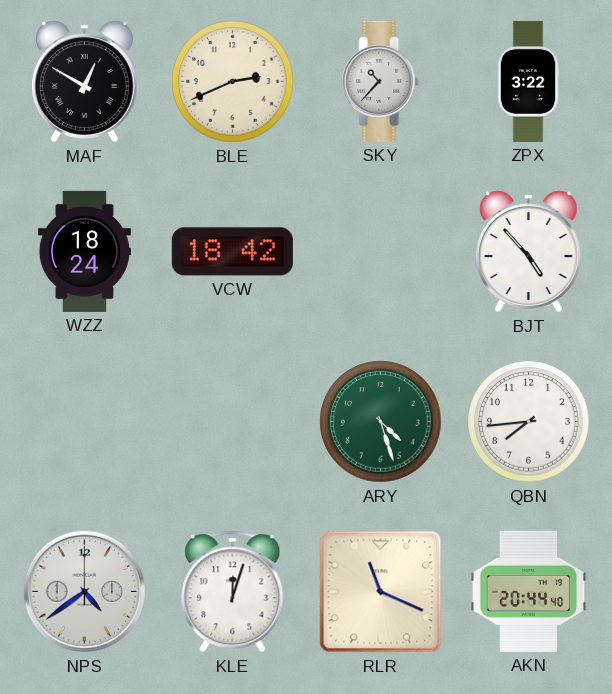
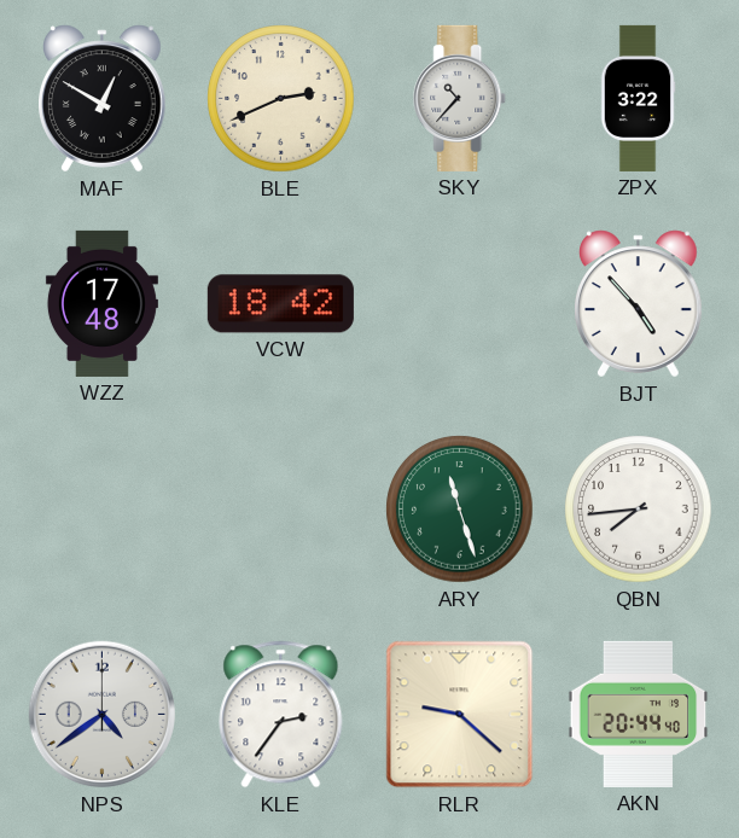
WZZ: 18:24 -> 17:48 (101, 303)
ARY: 4:27 -> 11:27 (460, 510)
KLE: 12:03 -> 2:36 (281, 715)
RLR: 11:19 -> 9:22 (460, 715)
